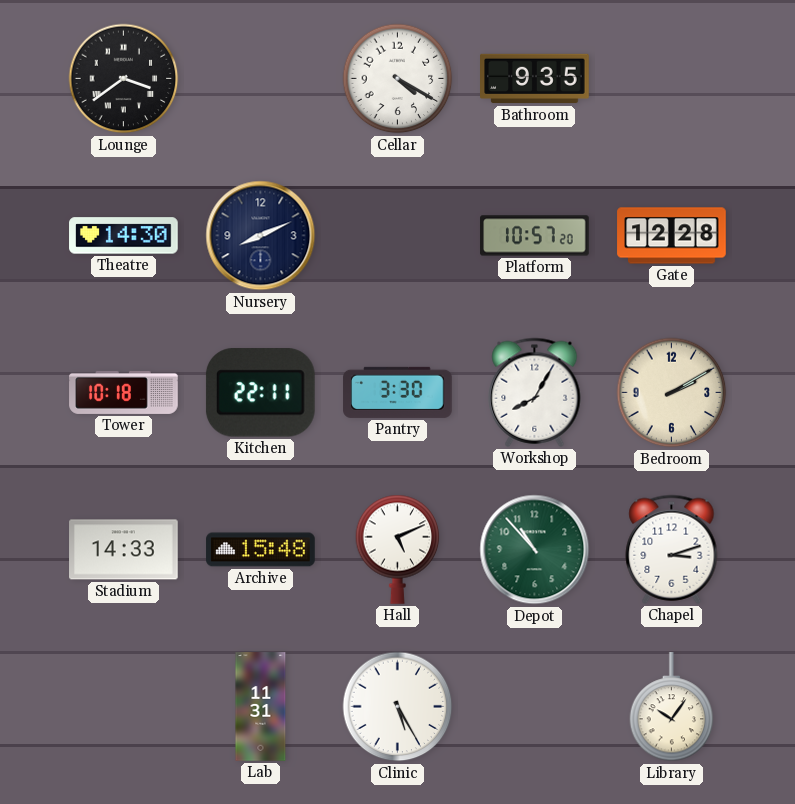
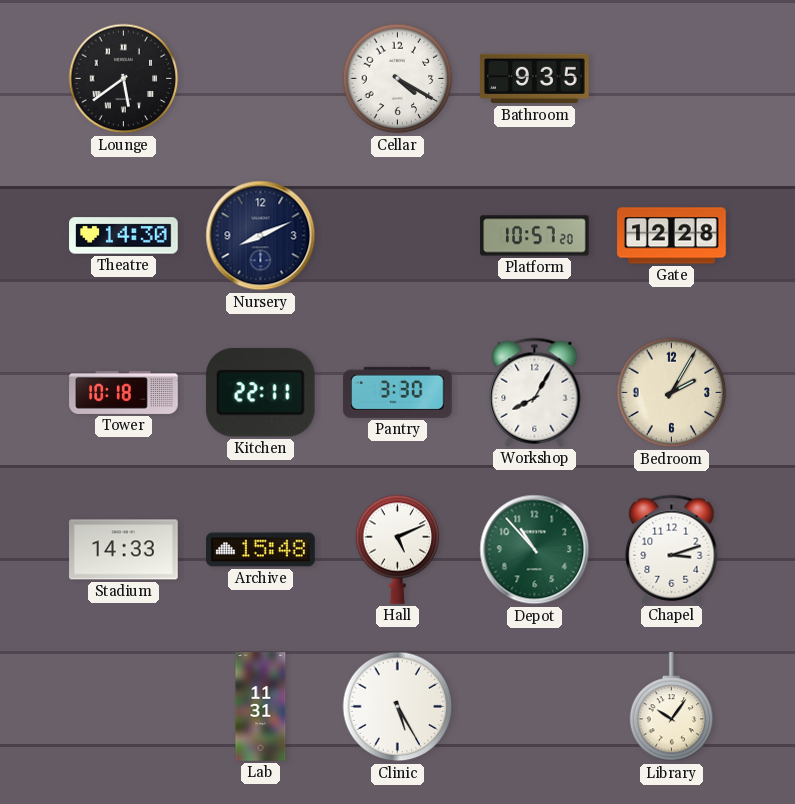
Lounge: 3:39 -> 5:39 (124, 79)
Bedroom: 2:10 -> 2:05 (672, 393)
